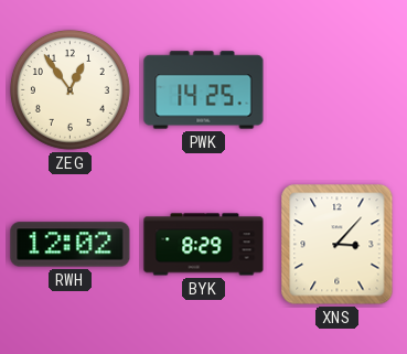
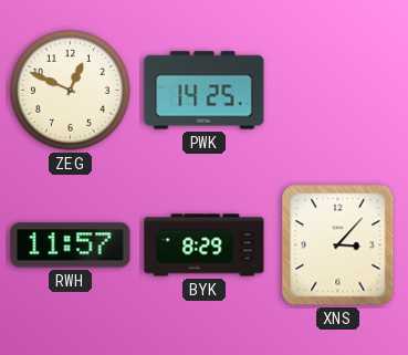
ZEG: 12:54 -> 12:49 (70, 90)
RWH: 12:02 -> 11:57 (71, 246)
